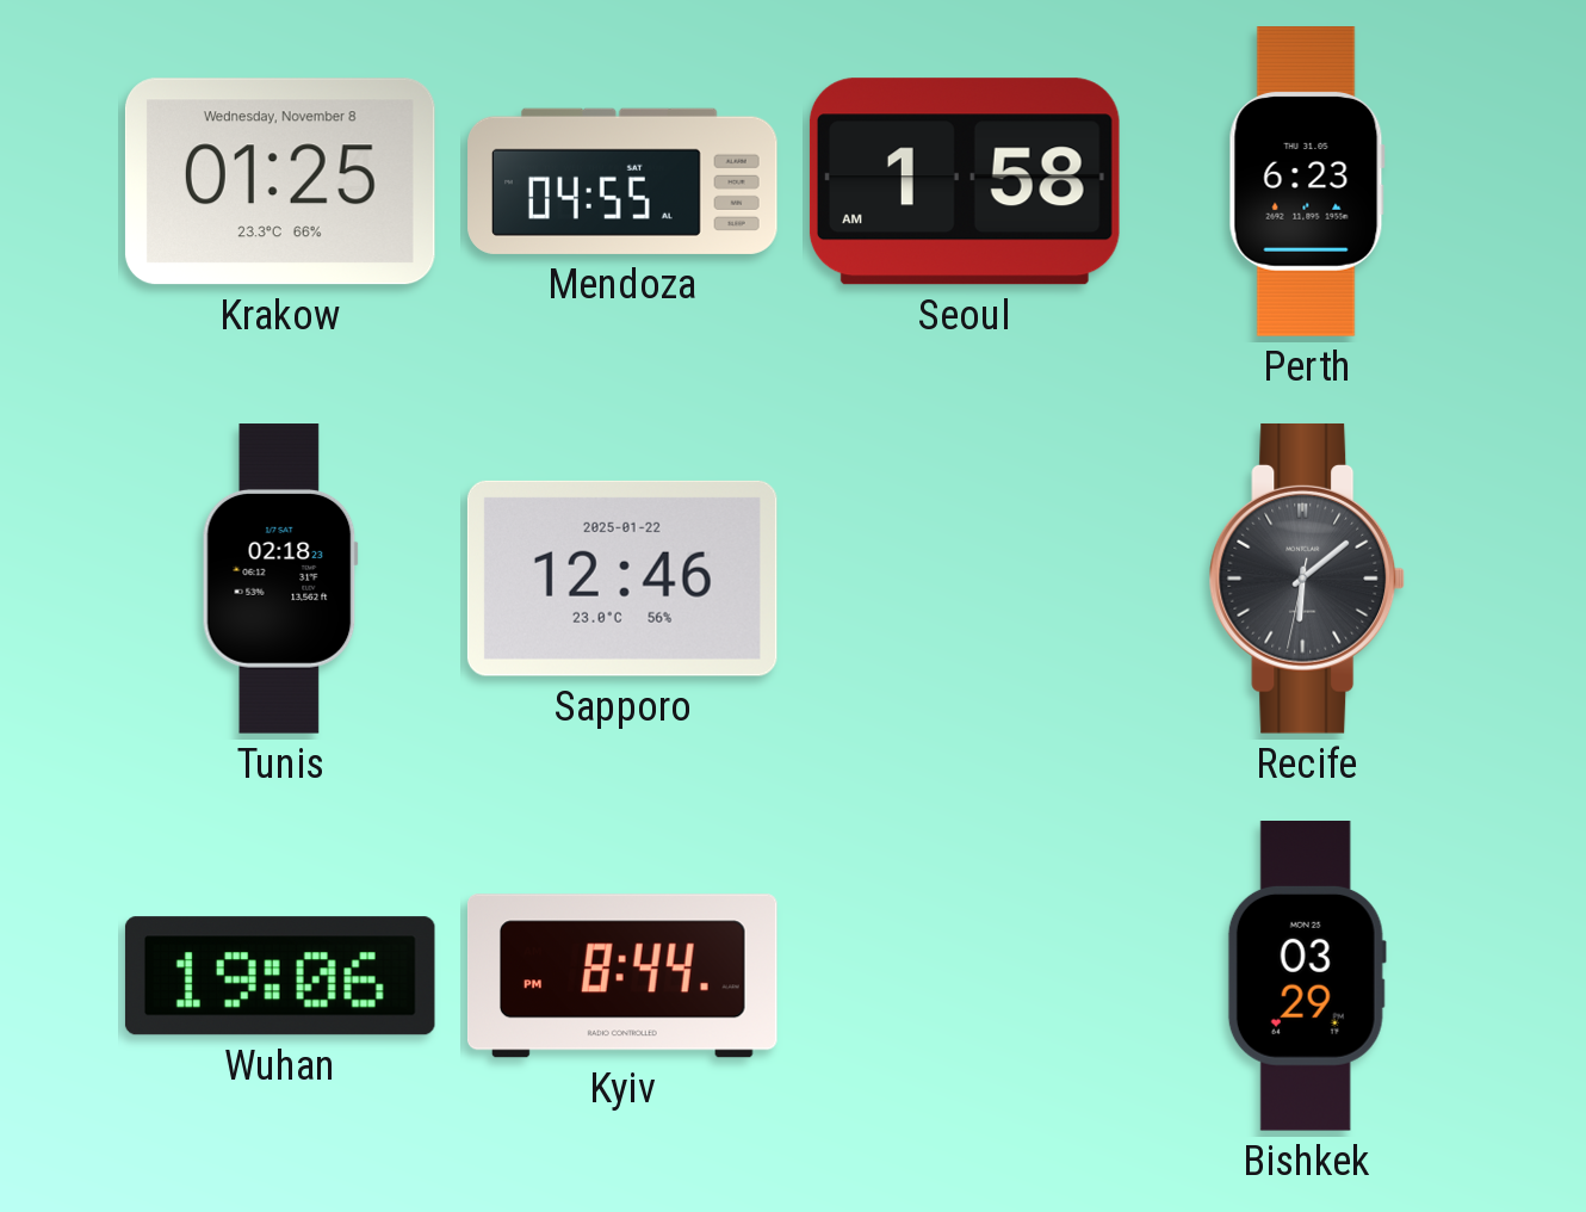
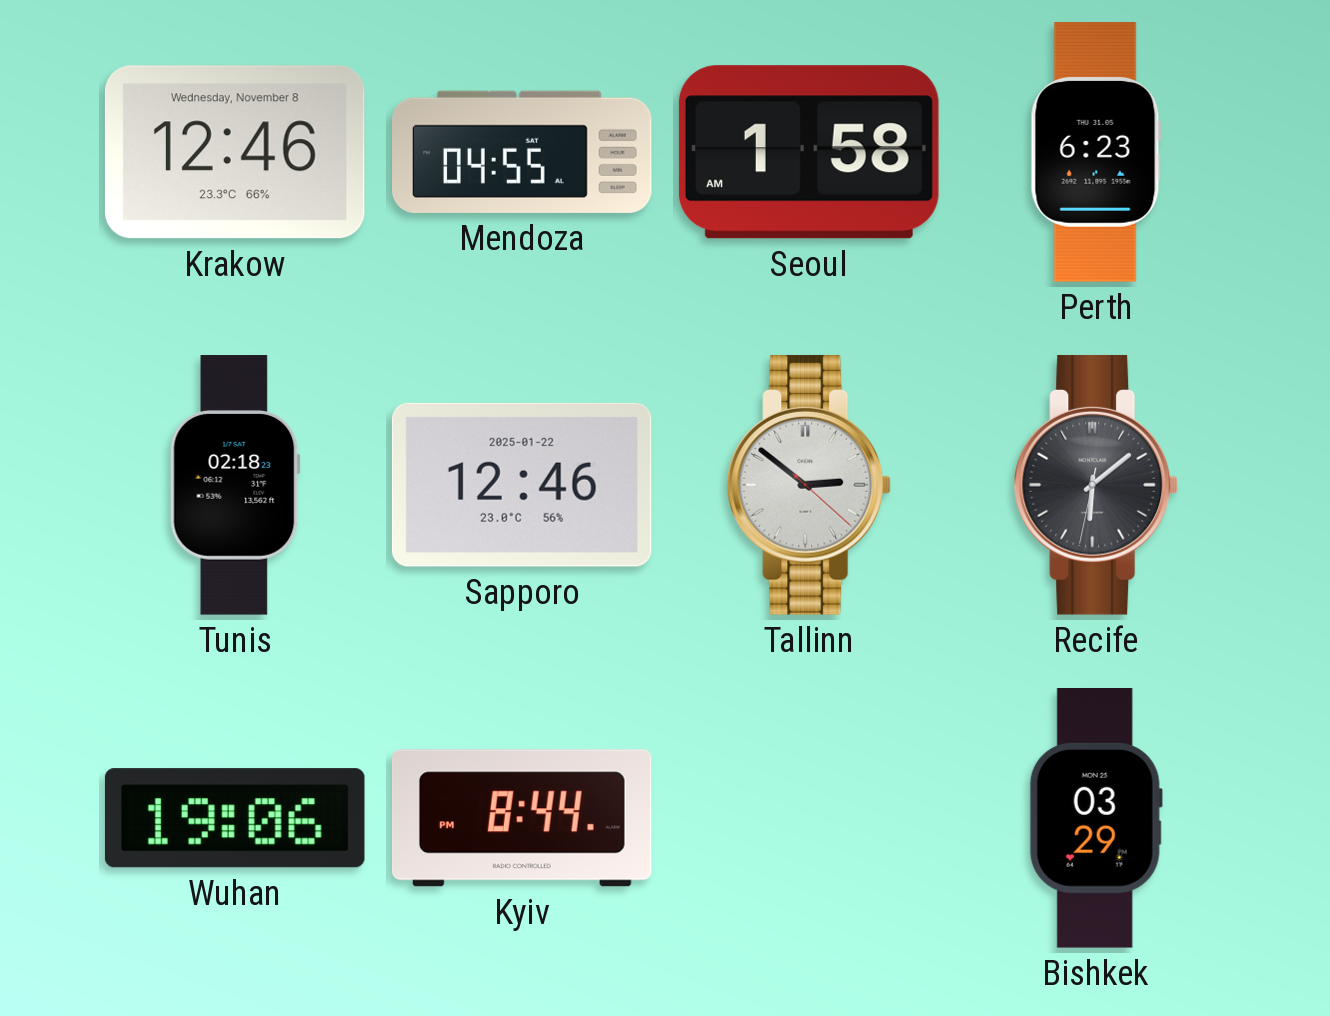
Krakow: 01:25 -> 12:46 (235, 152)
Tallinn: none -> 2:51 (809, 485)
